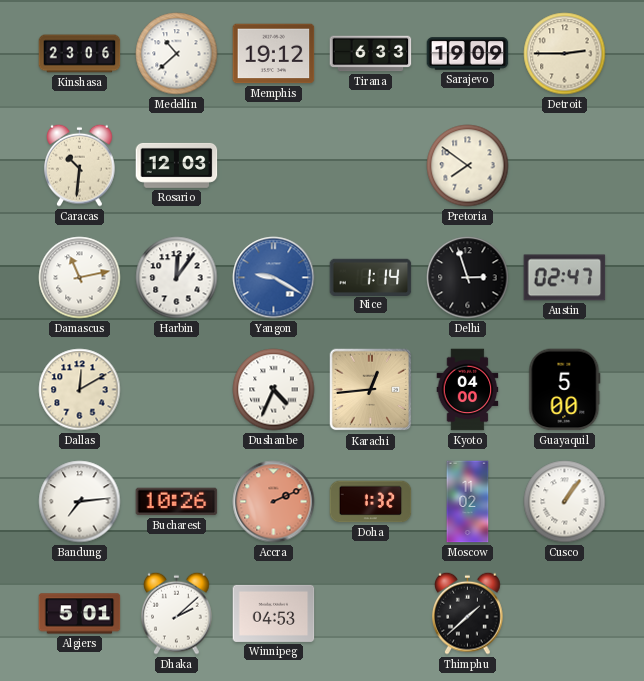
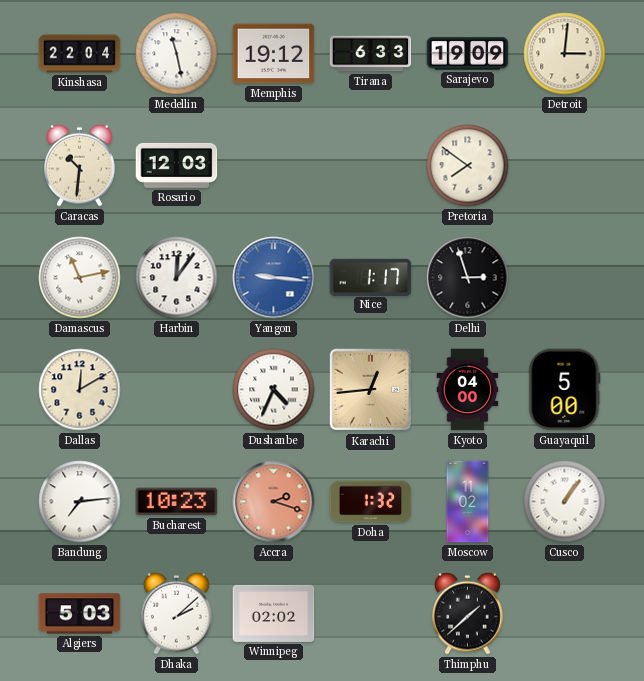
Kinshasa: 23:06 -> 22:04 (80, 54)
Medellin: 10:38 -> 11:28 (177, 54)
Detroit: 2:45 -> 3:01 (565, 54)
Yangon: 9:20 -> 9:16 (274, 278)
Nice: 1:14 -> 1:17 (371, 277)
Austin: 02:47 -> none (565, 278)
Bucharest: 10:26 -> 10:23 (177, 502)
Accra: 2:11 -> 2:18 (274, 502)
Algiers: 5:01 -> 5:03 (80, 614)
Winnipeg: 04:53 -> 02:02 (274, 613)
